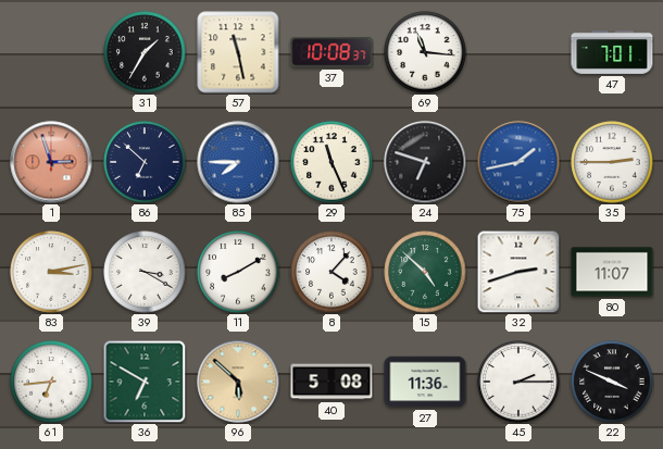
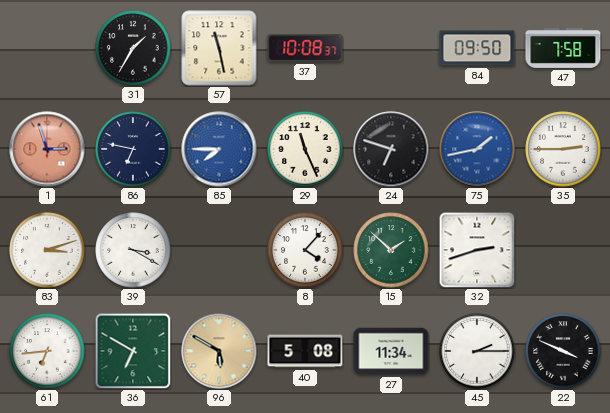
69: 11:16 -> none (425, 52)
84: none -> 09:50 (477, 48)
47: 7:01 -> 7:58 (563, 48)
86: 6:52 -> 6:47 (133, 149)
83: 3:13 -> 3:12 (47, 250)
11: 8:10 -> none (238, 272)
15: 4:52 -> 1:52 (391, 250)
80: 11:07 -> none (612, 272)
96: 5:52 -> 5:50 (219, 351)
27: 11:36 -> 11:34 (391, 351)
